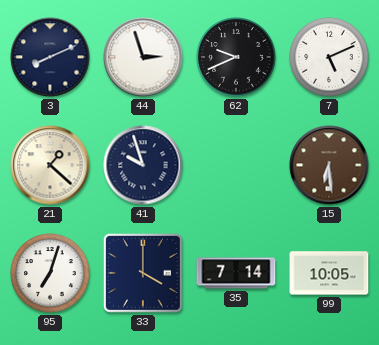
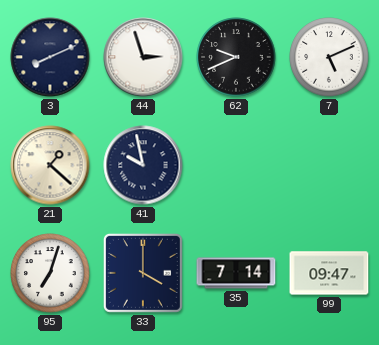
41: 9:57 -> 9:58 (143, 165)
15: 6:29 -> none (329, 165)
99: 10:05 -> 09:47 (329, 273)
